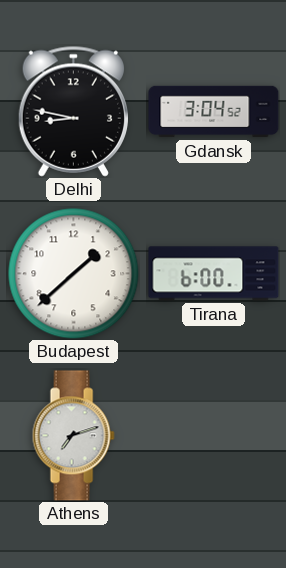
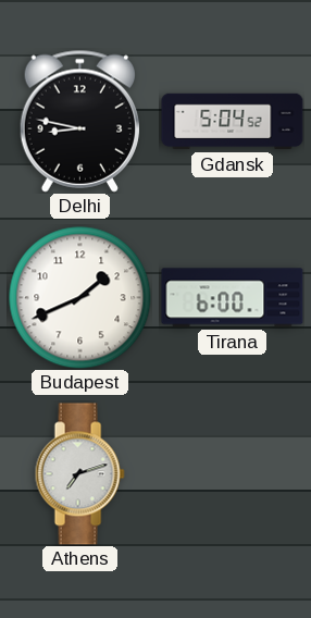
Gdansk: 3:04 -> 5:04 (233, 122)
Budapest: 1:38 -> 1:41 (80, 298)
